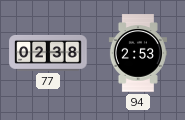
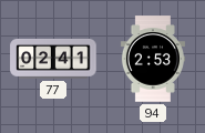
77: 02:38 -> 02:41 (53, 59)
